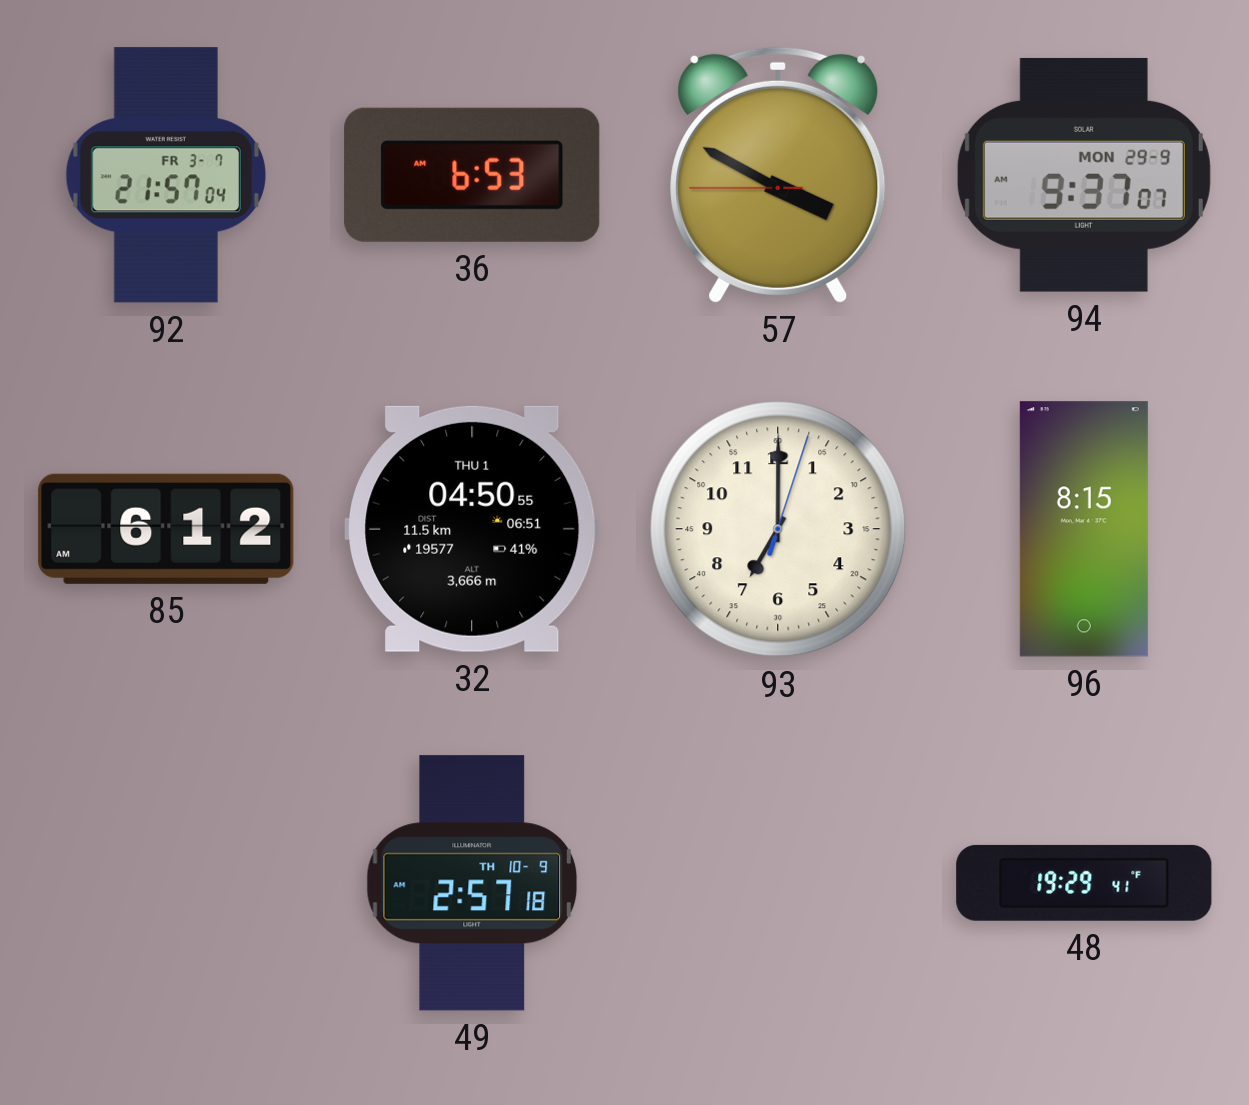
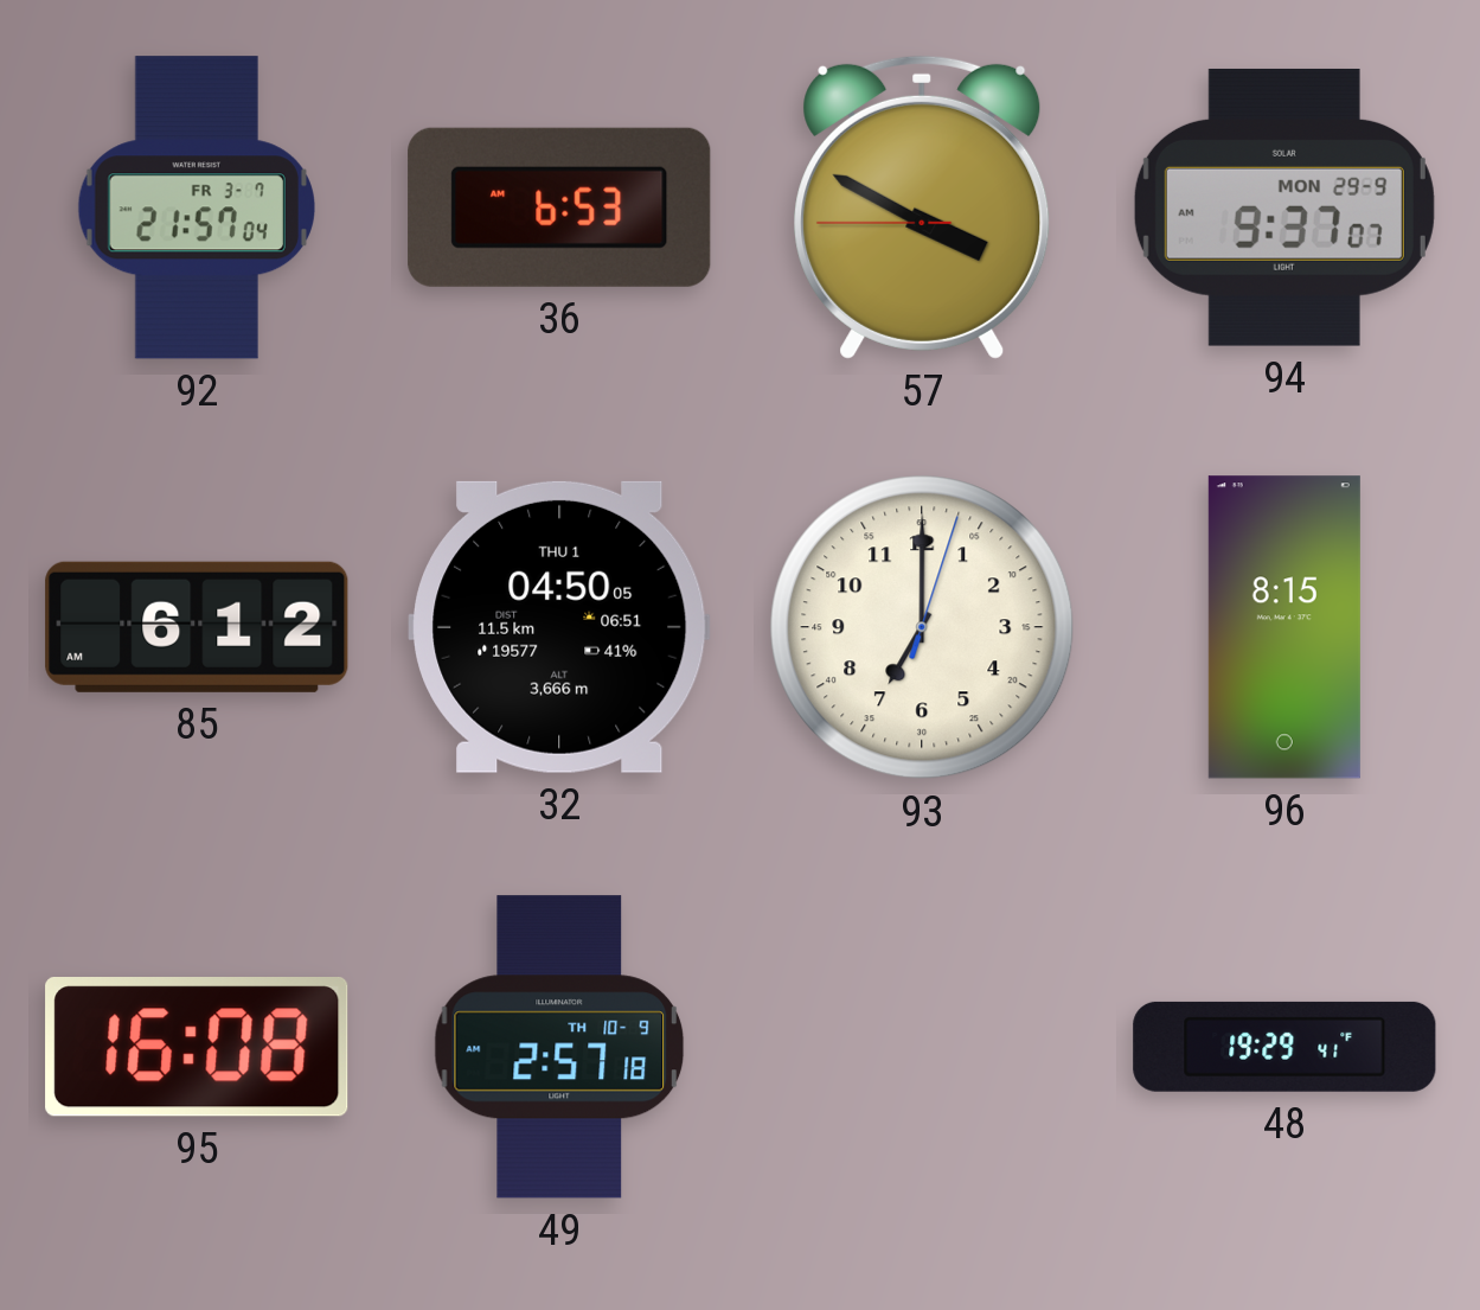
32: 04:50:55 -> 04:50:05 (559, 627)
95: none -> 16:08 (197, 1048)
